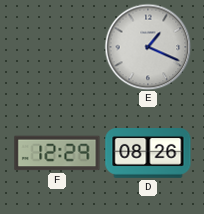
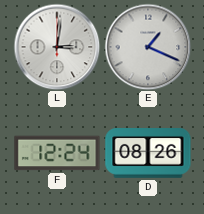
L: none -> 3:01 (57, 47)
F: 12:29 -> 12:24 (57, 153)
